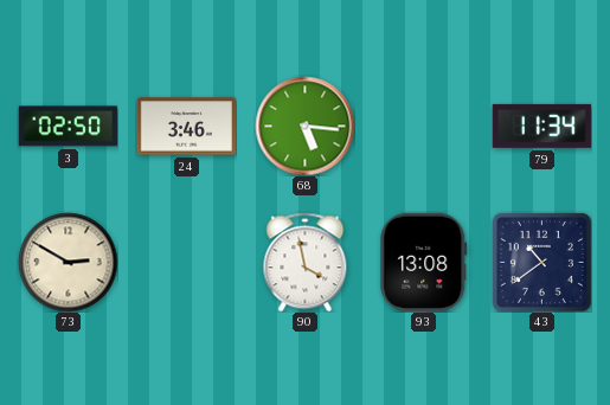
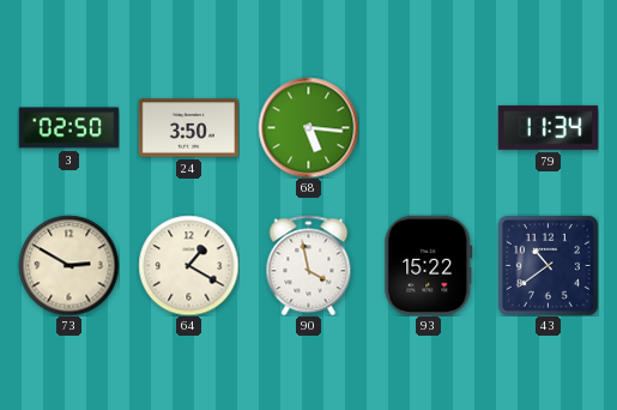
24: 3:46 -> 3:50 (188, 128)
64: none -> 1:20 (188, 265)
93: 13:08 -> 15:22 (429, 265)
